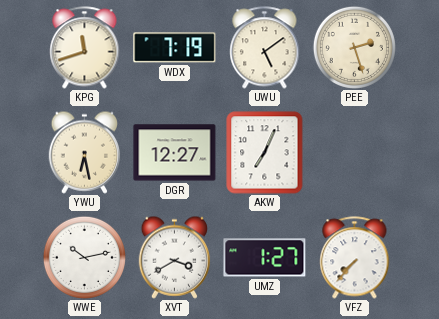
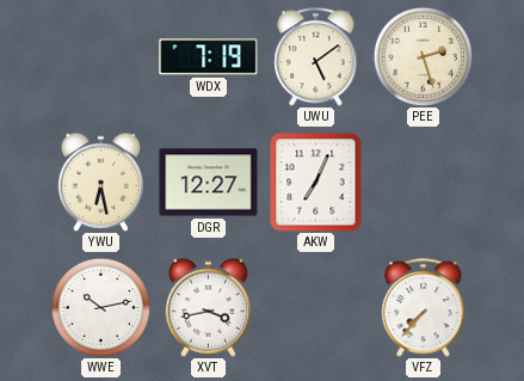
KPG: 11:42 -> none (85, 48)
XVT: 3:40 -> 3:43 (209, 307)
UMZ: 1:27 -> none (265, 258)
